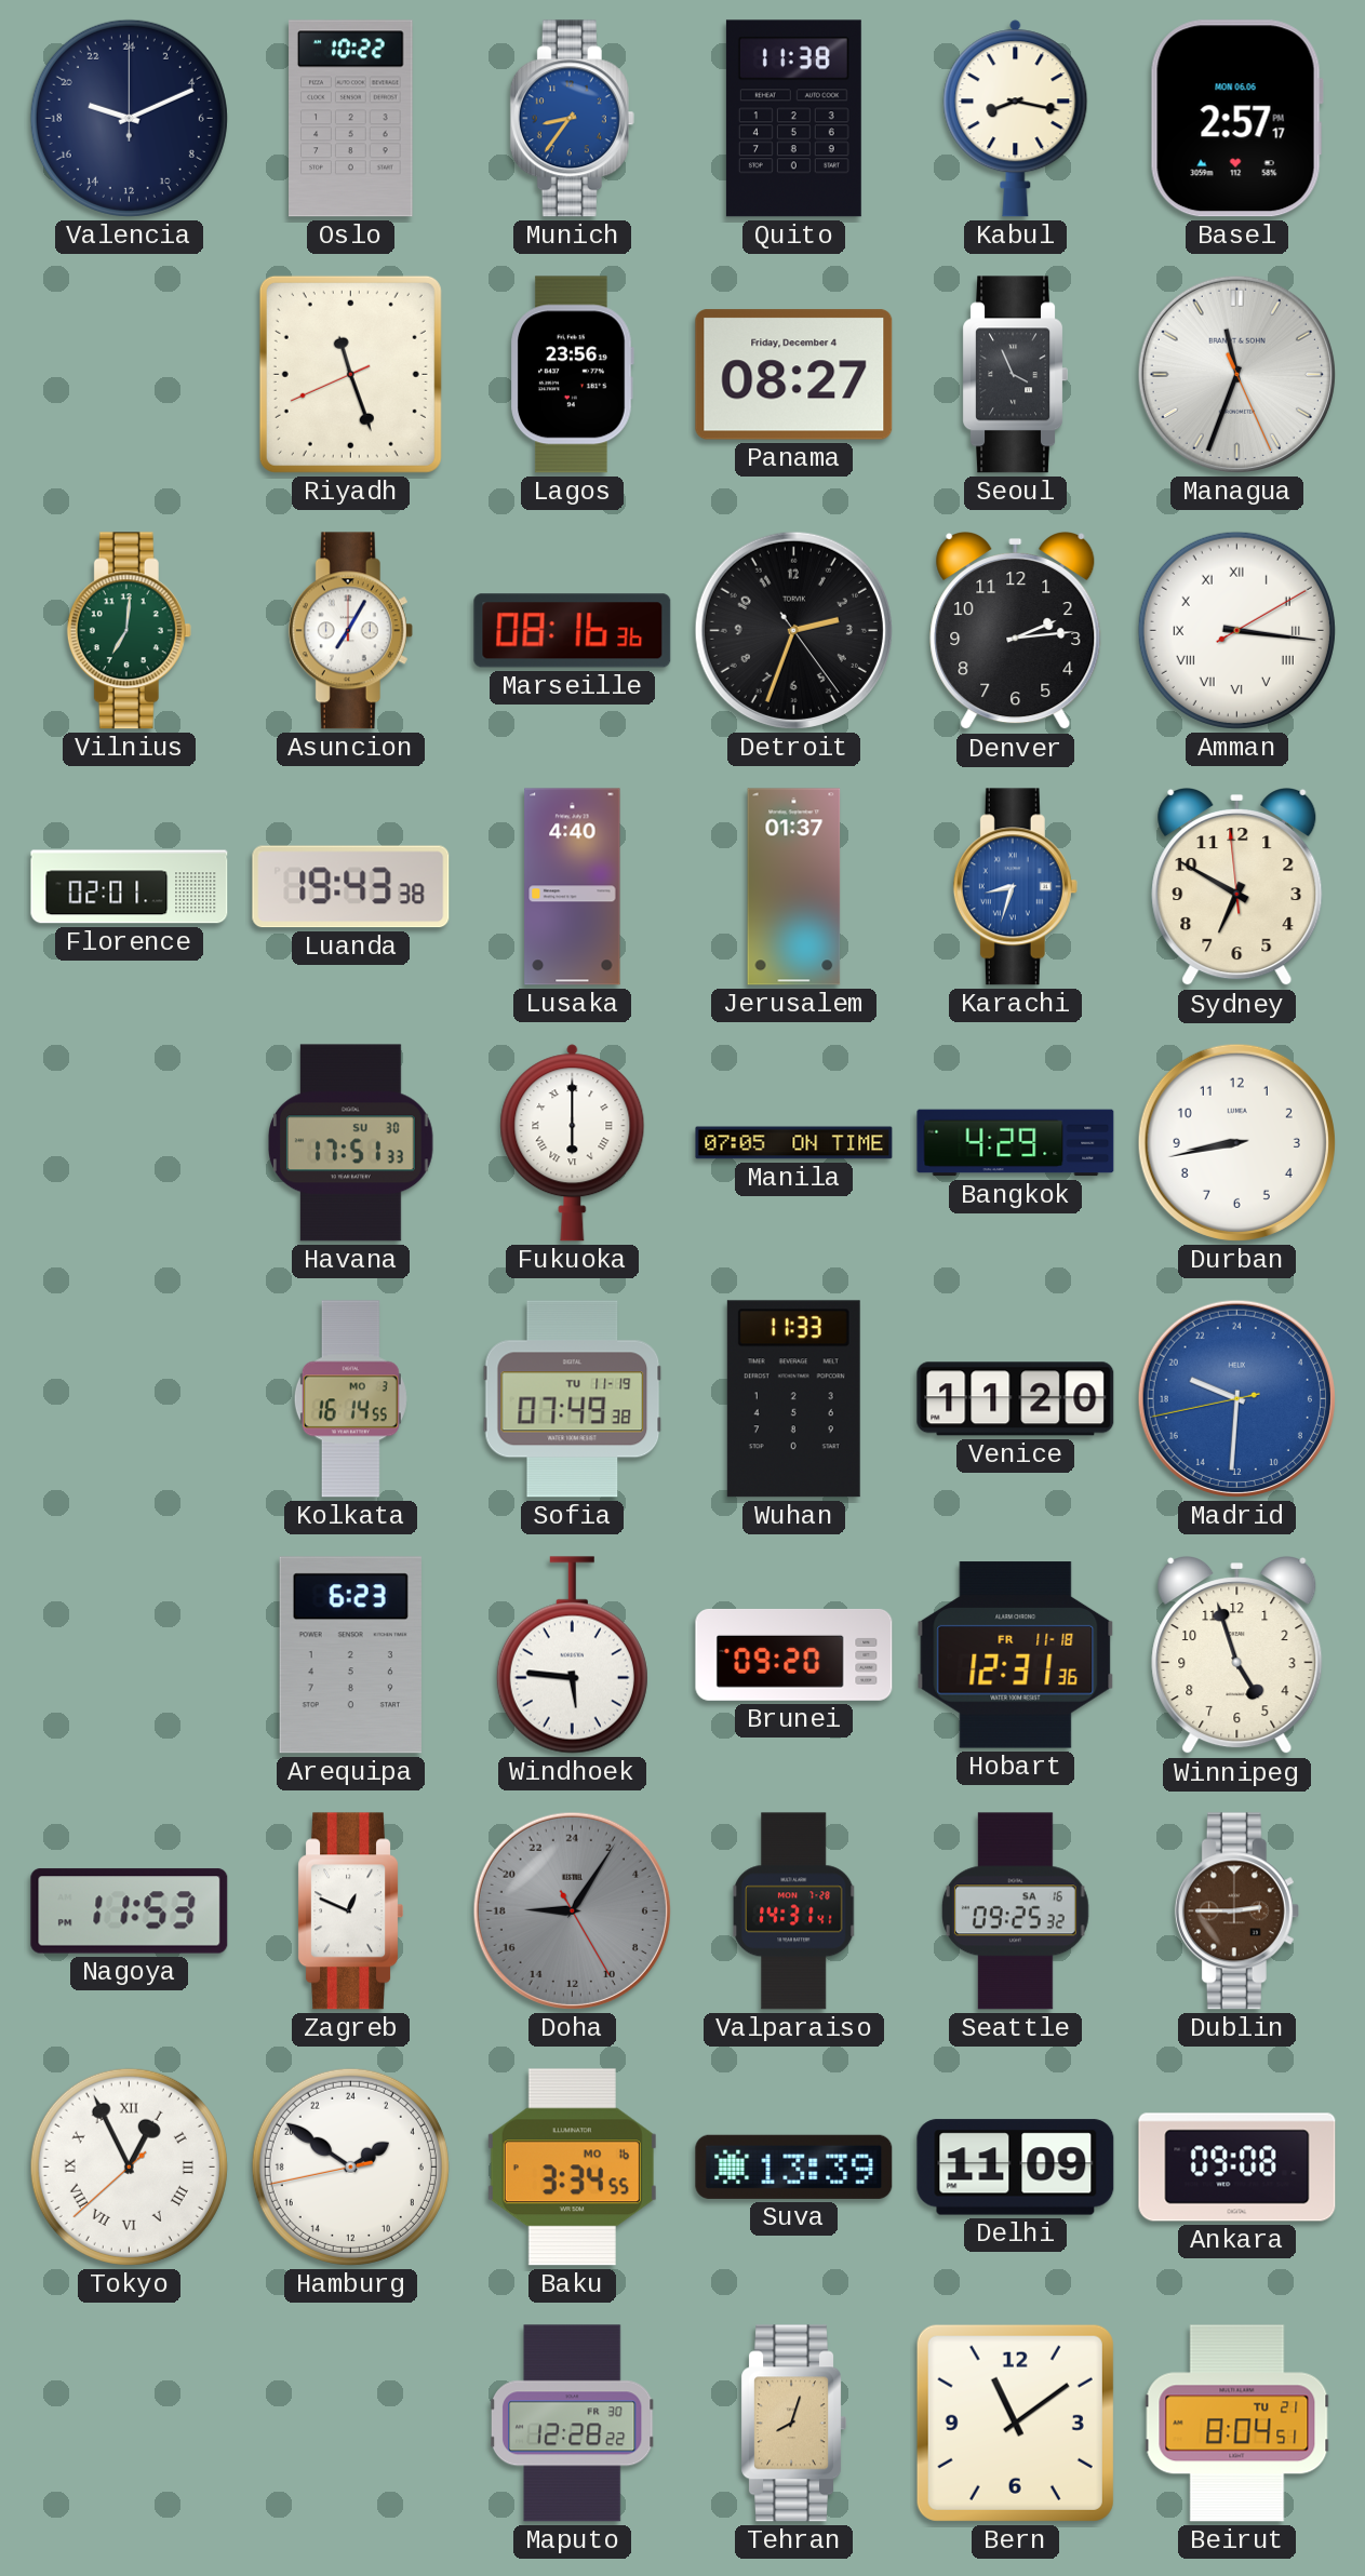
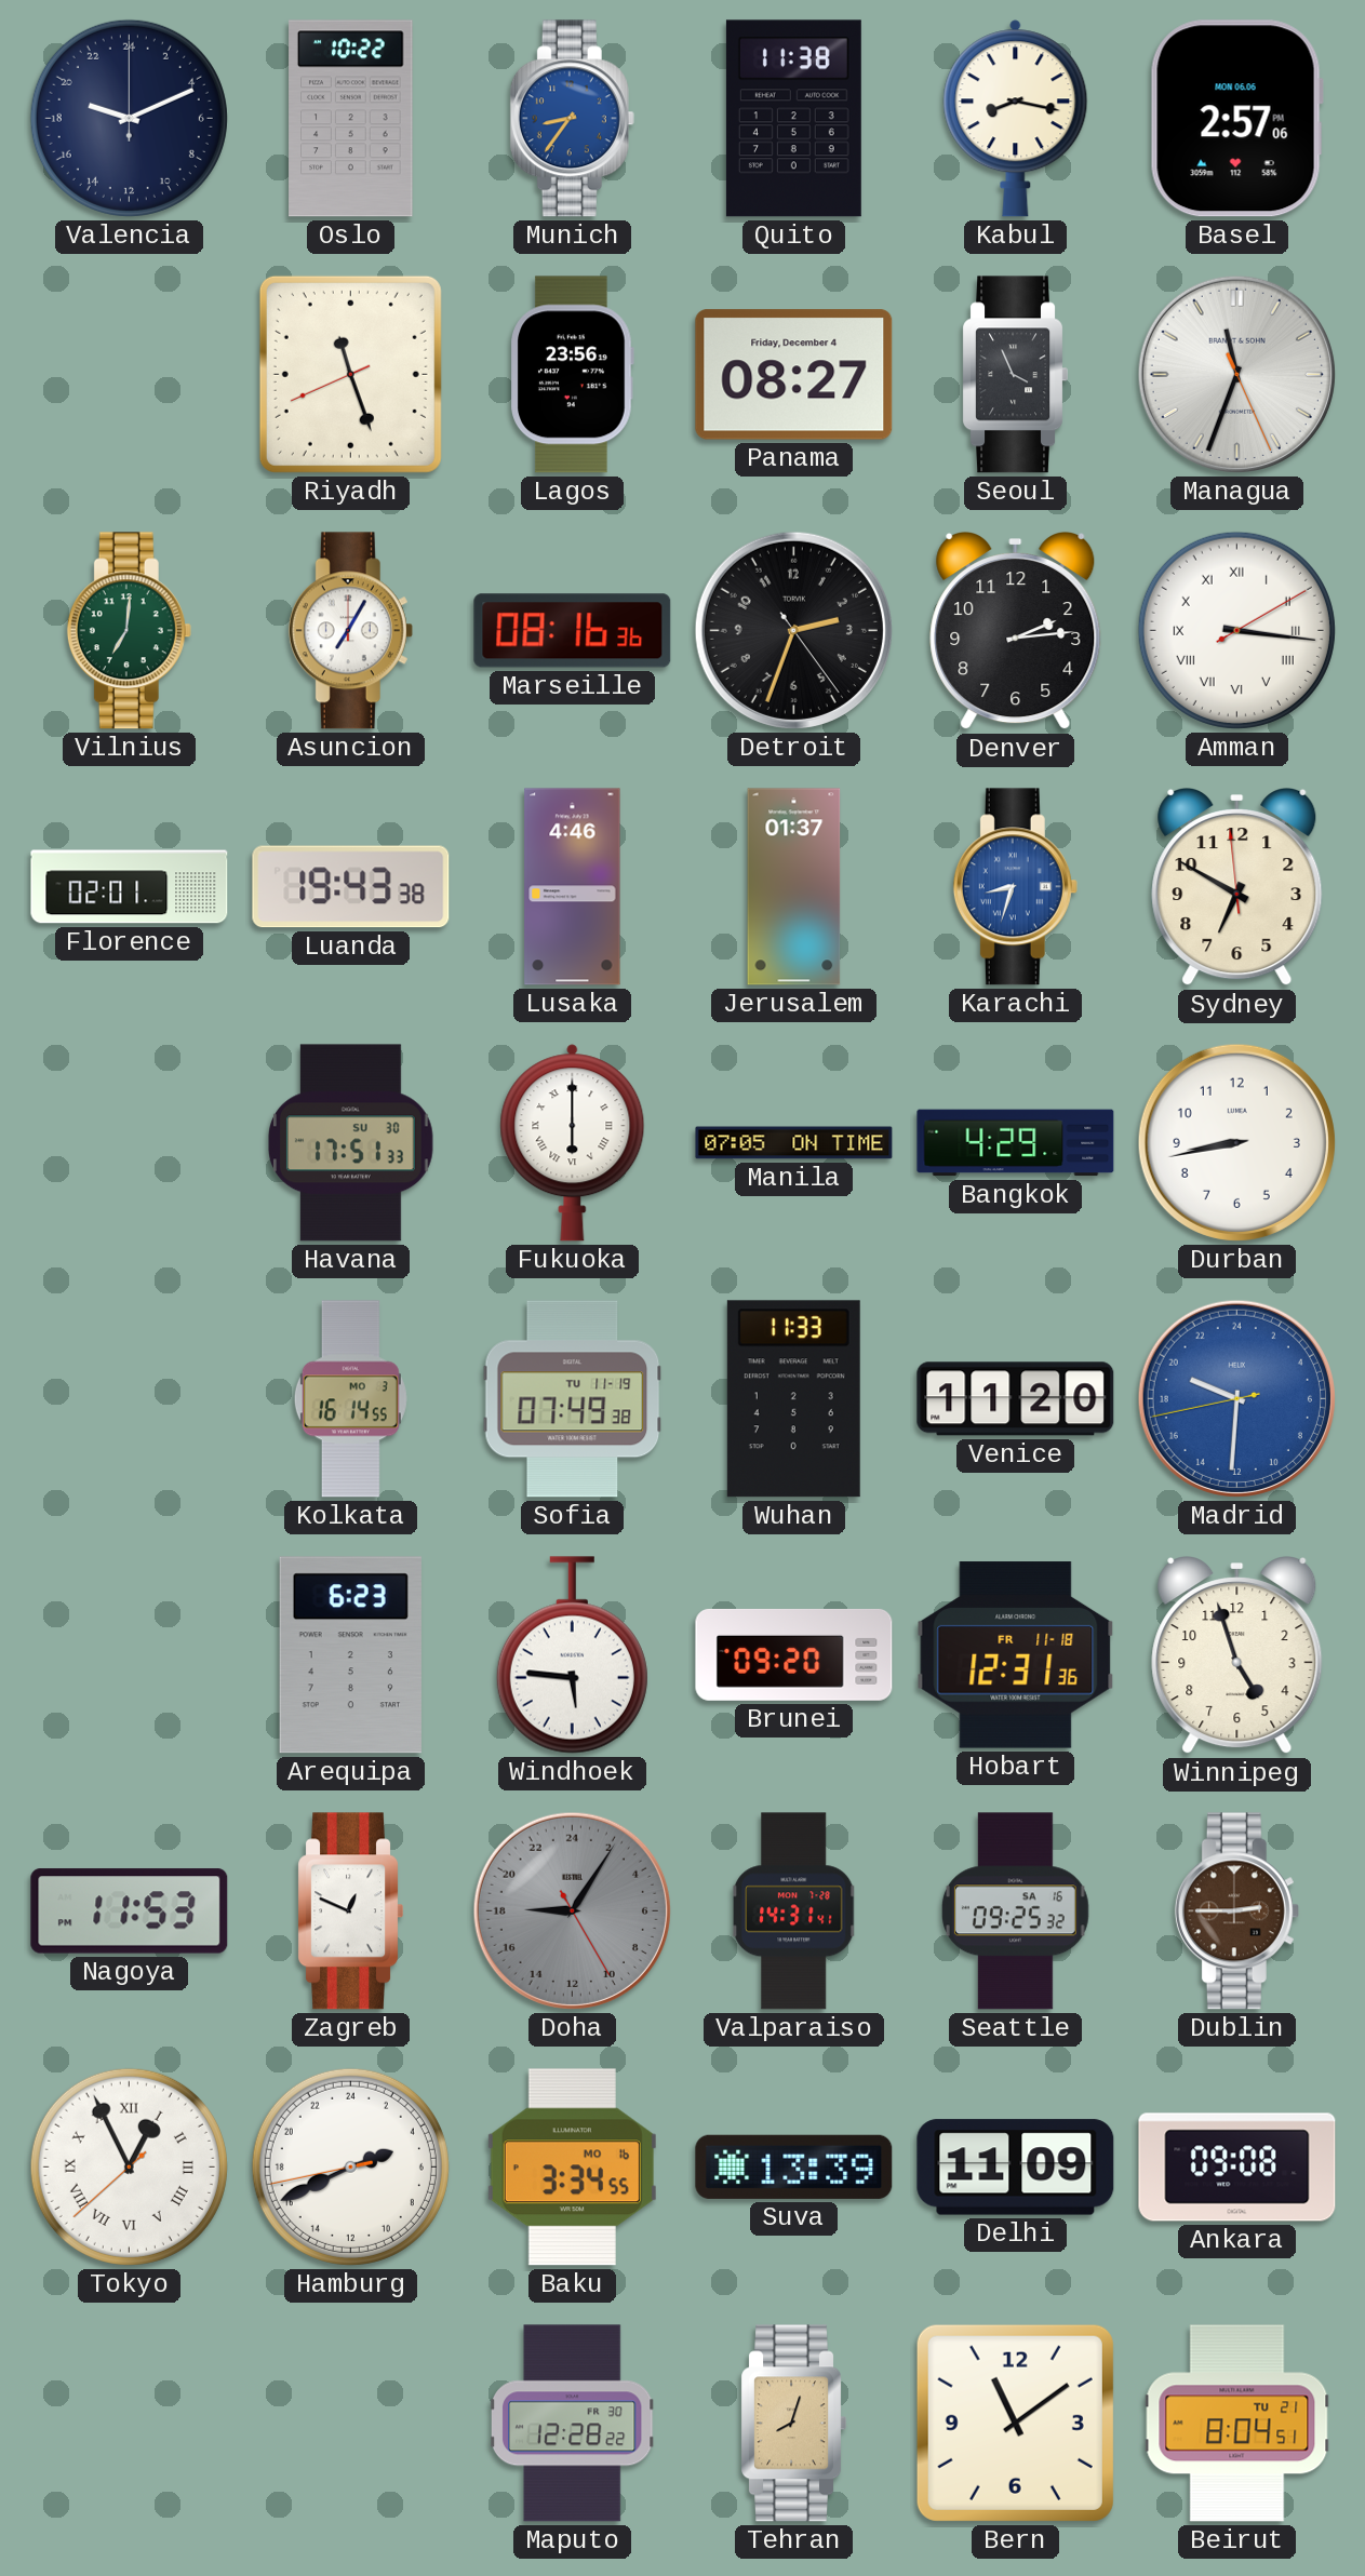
Basel: 2:57:17 PM -> 2:57:06 PM (1236, 119)
Lusaka: 4:40 -> 4:46 (573, 887)
Hamburg: 3:50 -> 4:40 (350, 2166)
